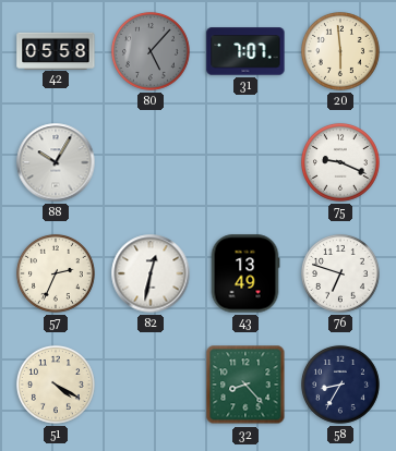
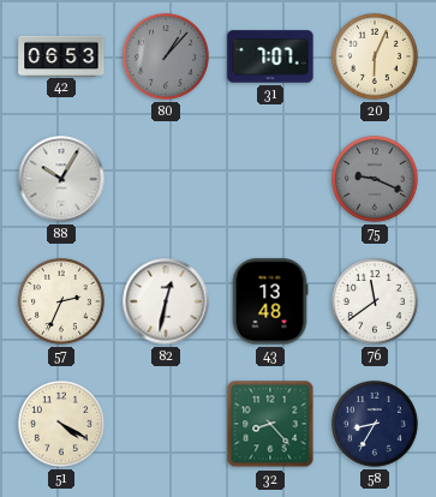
42: 05:58 -> 06:53 (61, 55)
80: 5:07 -> 1:07 (166, 56)
20: 5:59 -> 6:04 (375, 56)
75 dial: white -> grey (375, 179)
43: 13:49 -> 13:48 (270, 301)
76: 6:48 -> 11:39 (375, 301)
